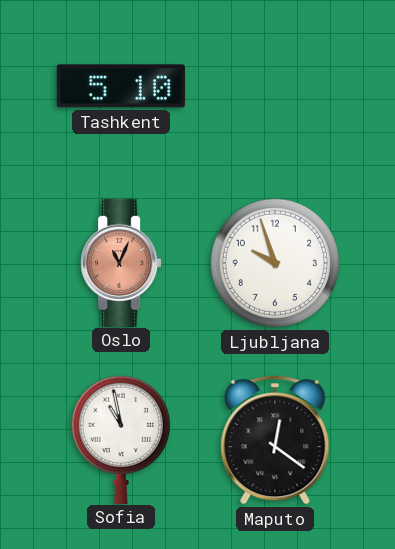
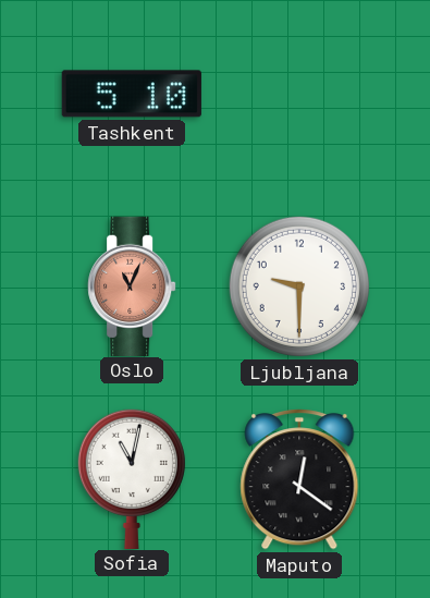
Ljubljana: 9:57 -> 9:30 (299, 286)
Sofia: 10:58 -> 11:02 (132, 478)
